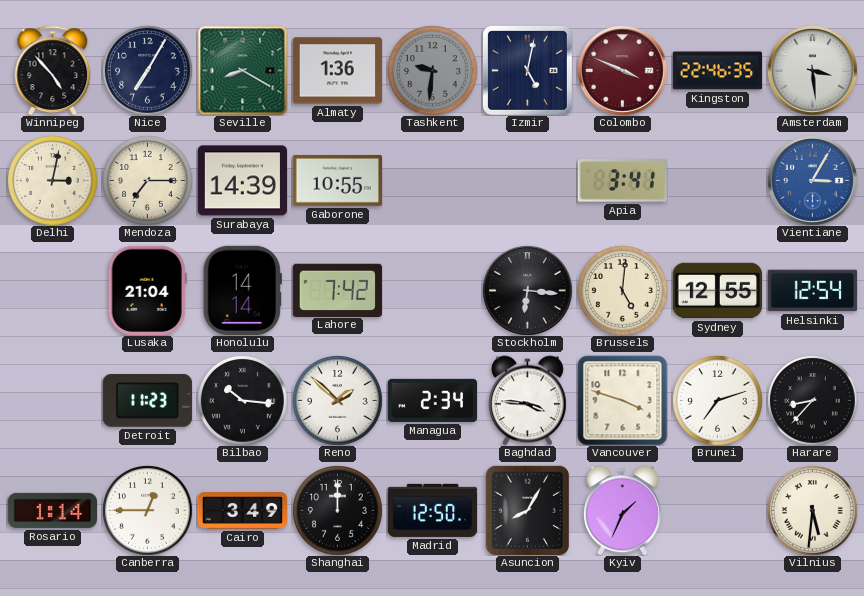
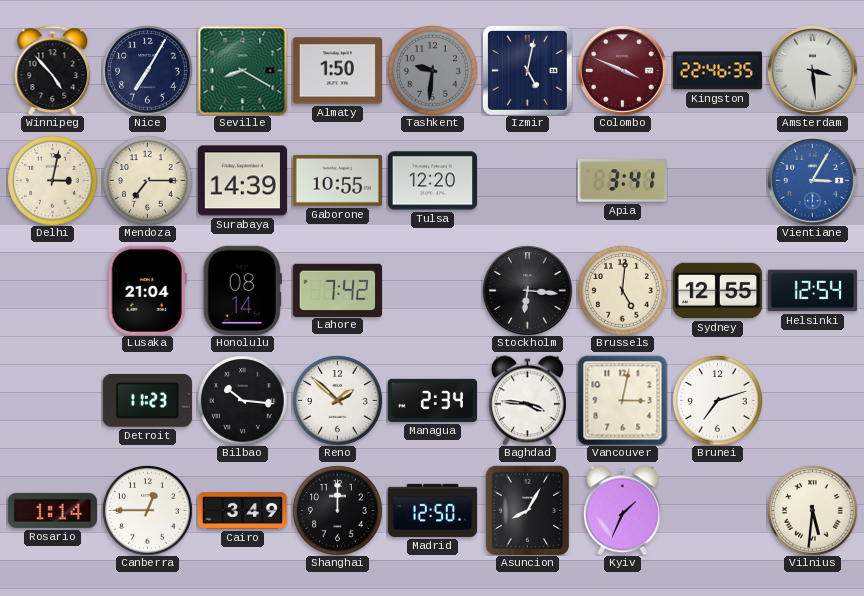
Almaty: 1:36 -> 1:50 (337, 71)
Tulsa: none -> 12:20 (432, 181)
Honolulu: 14:14 -> 08:14 (242, 290)
Vancouver: 3:48 -> 3:02 (622, 400)
Harare: 8:37 -> none (812, 400)
